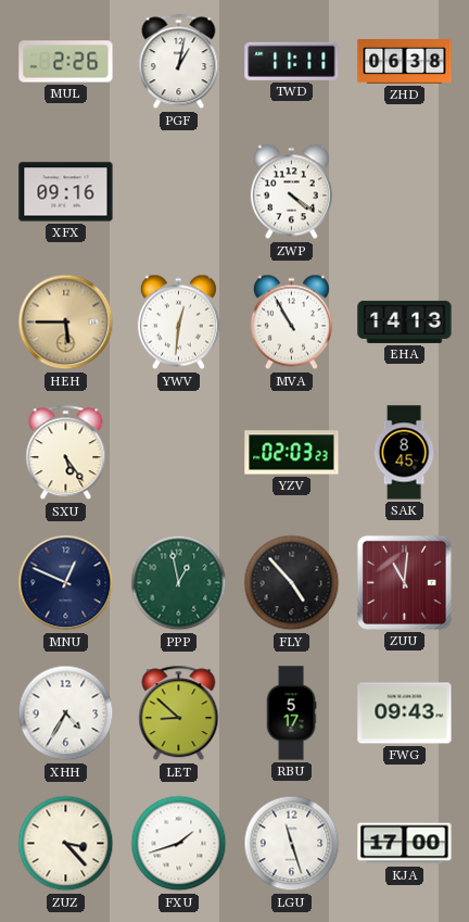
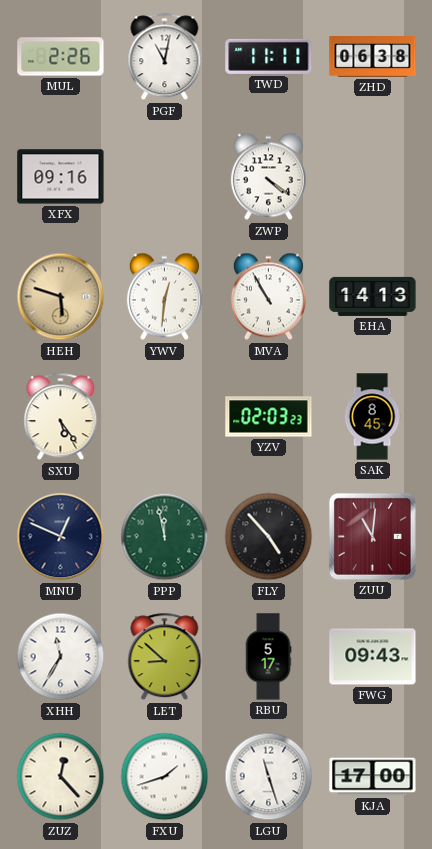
PGF: 1:02 -> 11:02 (165, 57)
HEH: 5:45 -> 5:48 (61, 297)
PPP: 12:58 -> 11:58 (165, 537)
XHH: 4:35 -> 11:35 (61, 657)
ZUZ: 3:23 -> 12:23 (61, 777)
